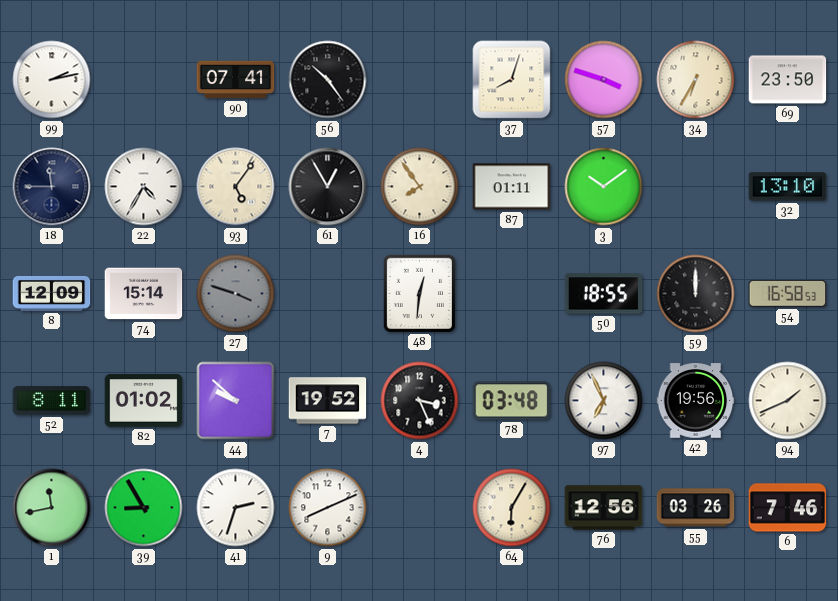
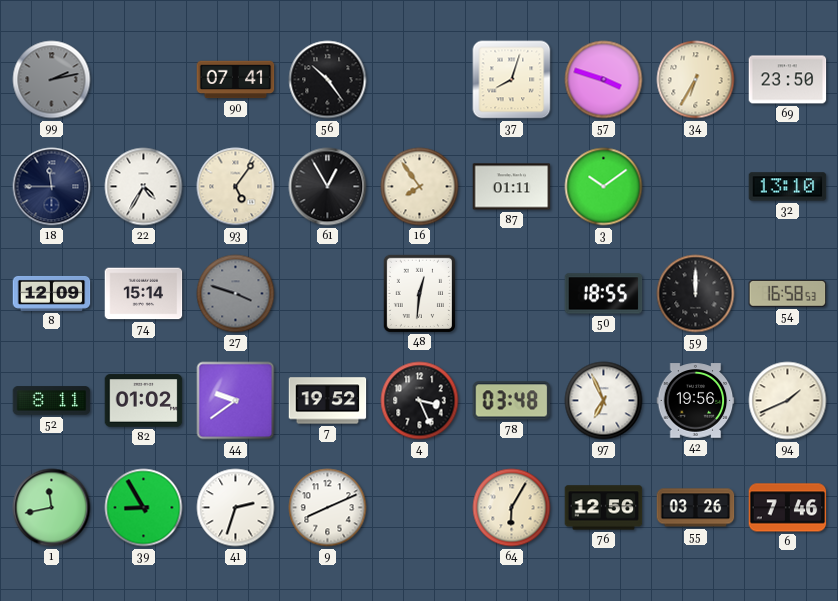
99 dial: white -> grey (52, 80)
44: 9:52 -> 9:39 (236, 401)
